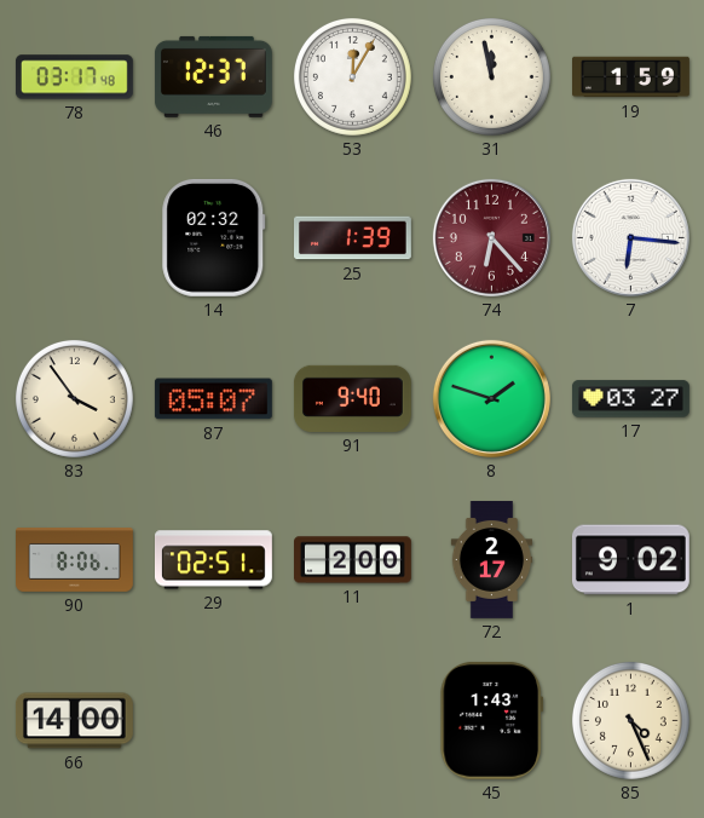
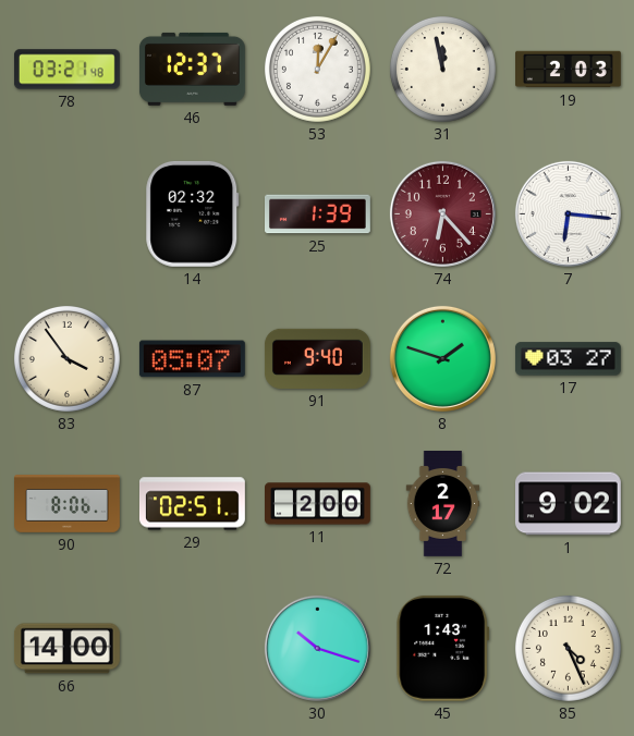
78: 03:17 -> 03:21 (66, 70)
19: 1:59 -> 2:03 (569, 70)
30: none -> 10:18 (317, 648)
